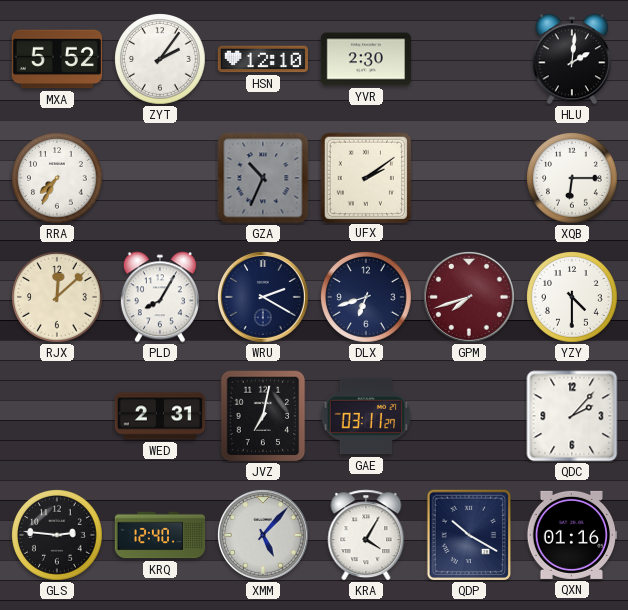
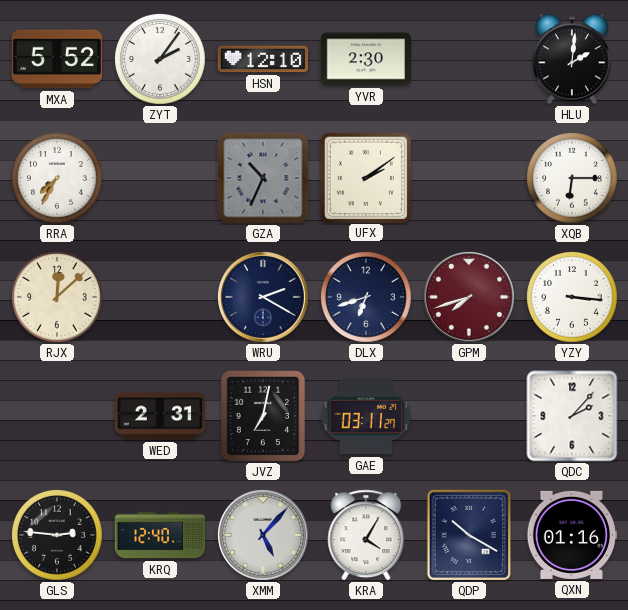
PLD: 8:05 -> none (160, 297)
YZY: 4:30 -> 3:16 (573, 298)
